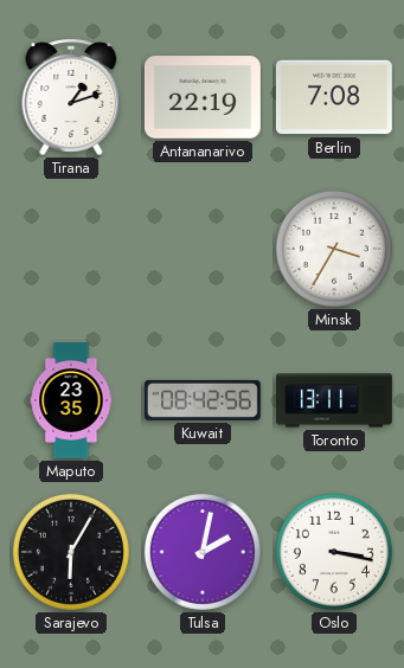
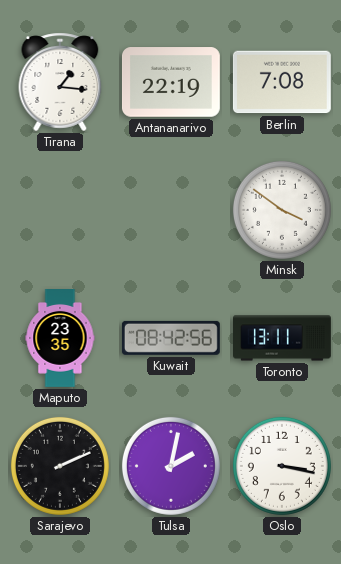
Tirana: 1:12 -> 1:16 (60, 82)
Minsk: 3:35 -> 3:51 (282, 210)
Sarajevo: 6:05 -> 2:11 (60, 466)
